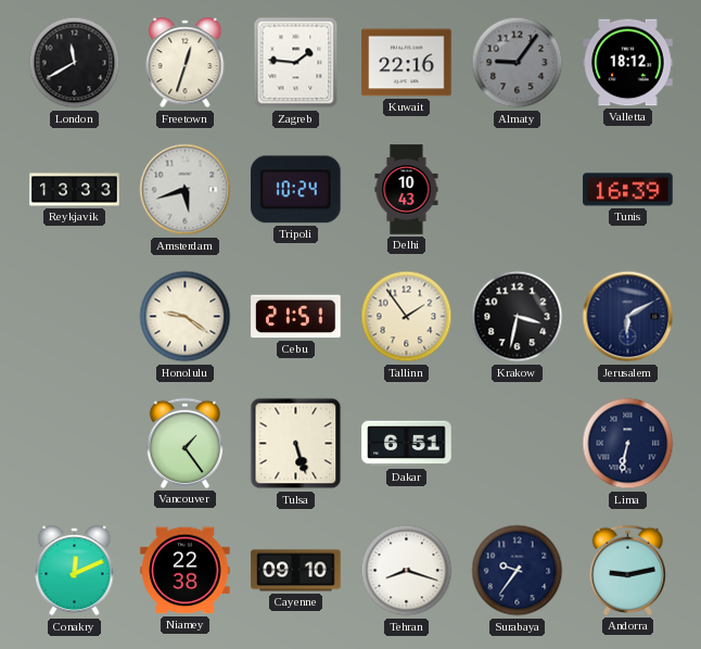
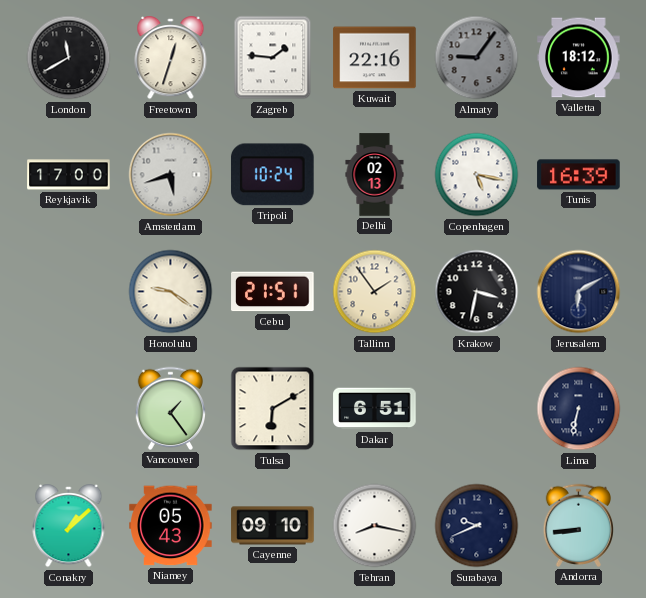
Reykjavik: 13:33 -> 17:00 (69, 175)
Delhi: 10:43 -> 02:13 (375, 175)
Copenhagen: none -> 5:17 (477, 175)
Tulsa: 5:27 -> 6:10 (273, 409)
Conakry: 12:11 -> 1:08 (69, 526)
Niamey: 22:38 -> 05:43 (171, 526)
Tehran: 8:18 -> 8:17 (375, 526)
Surabaya: 9:36 -> 9:41 (477, 526)
Andorra: 9:13 -> 8:44 (578, 525)
